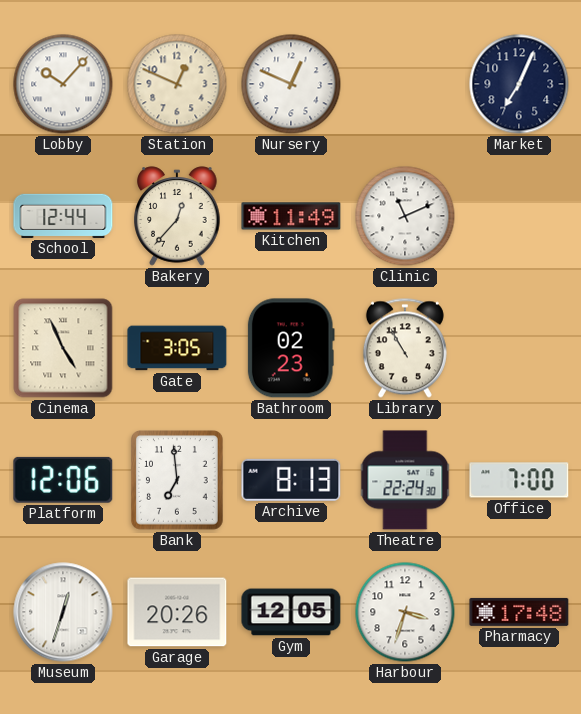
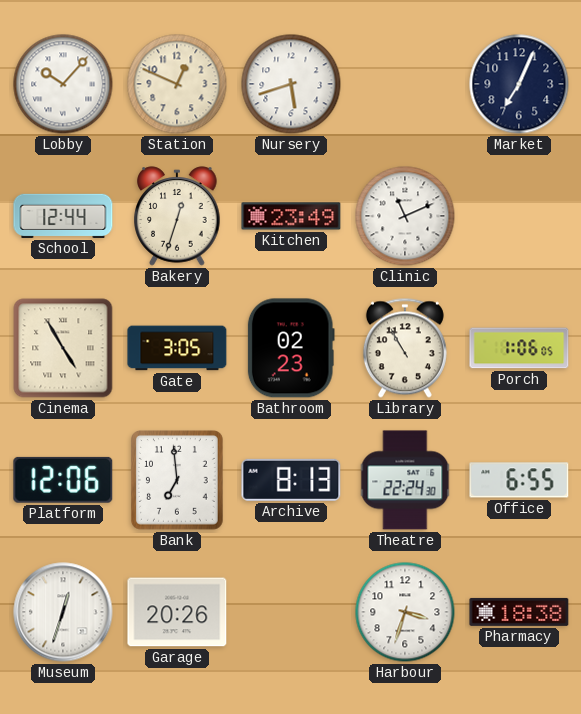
Nursery: 12:49 -> 5:42 (291, 84)
Bakery: 12:37 -> 12:33 (177, 216)
Kitchen: 11:49 -> 23:49 (291, 216)
Cinema: 4:56 -> 4:55 (63, 348)
Porch: none -> 1:06 (519, 348)
Office: 7:00 -> 6:55 (519, 480)
Gym: 12:05 -> none (291, 612)
Pharmacy: 17:48 -> 18:38 (519, 612)
